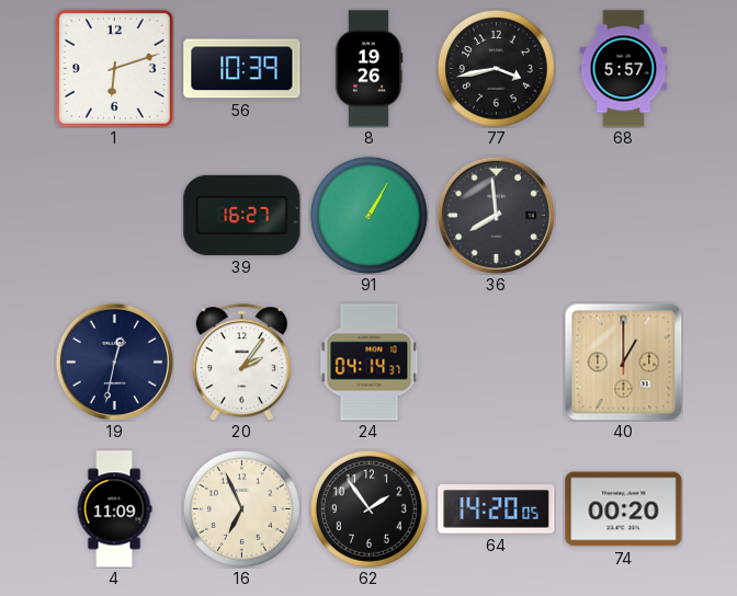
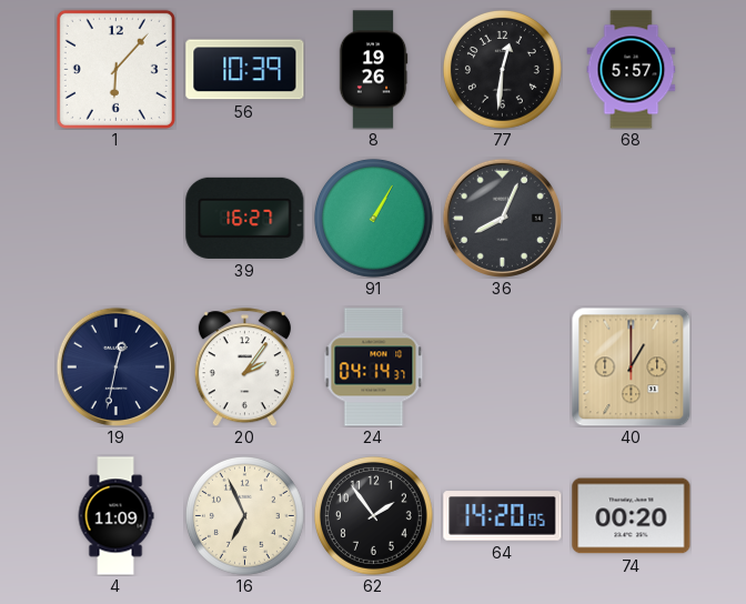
1: 6:12 -> 6:07 (115, 69)
77: 3:43 -> 12:31 (502, 69)
36: 7:59 -> 8:04 (502, 218)
